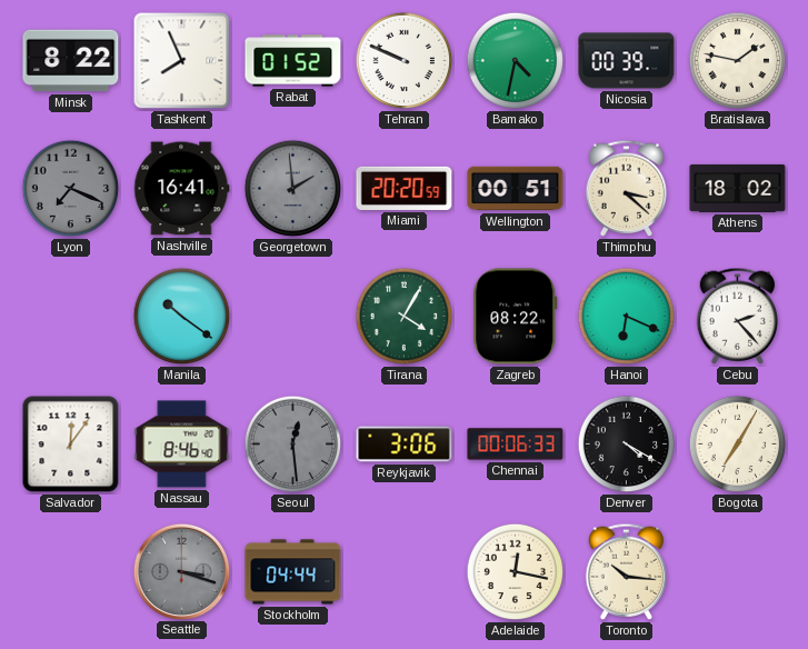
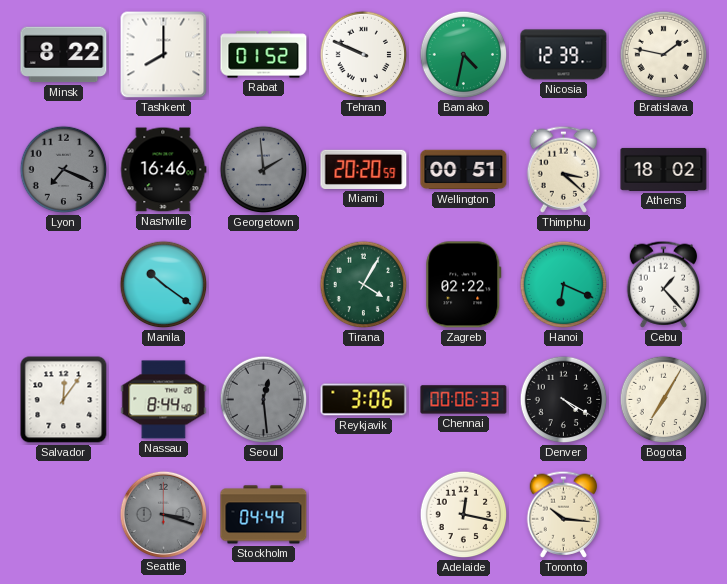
Tashkent: 7:56 -> 8:00 (164, 55)
Nicosia: 00:39 -> 12:39 (564, 55)
Nashville: 16:41 -> 16:46 (164, 170)
Zagreb: 08:22 -> 02:22 (464, 285)
Cebu: 2:23 -> 1:23 (664, 284)
Nassau: 8:46 -> 8:44 (164, 400)
